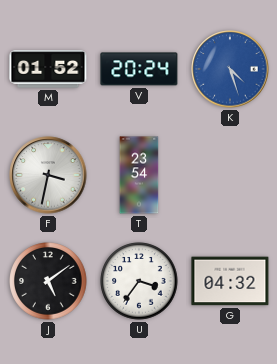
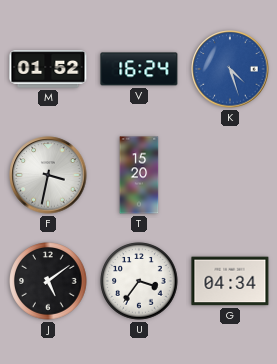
V: 20:24 -> 16:24 (139, 69)
T: 23:54 -> 15:20 (139, 175)
G: 04:32 -> 04:34 (230, 281)
